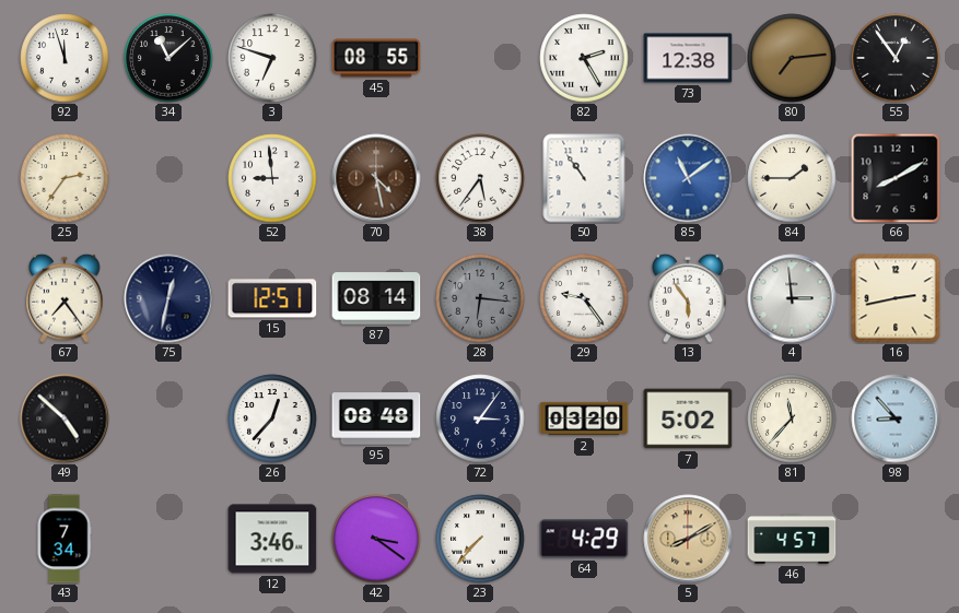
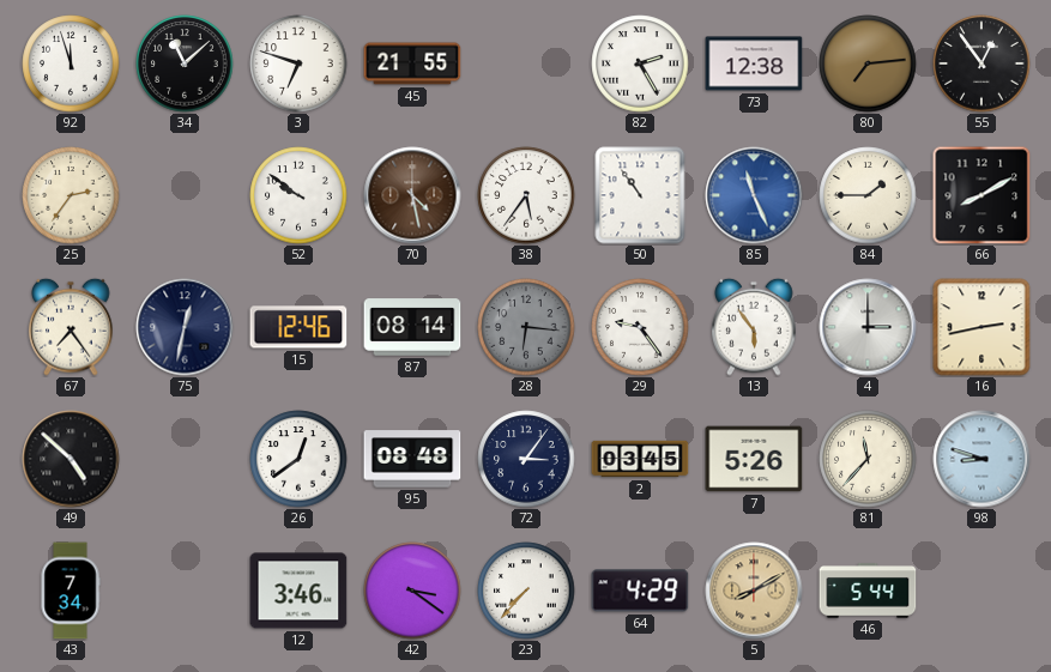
45: 08:55 -> 21:55 (412, 63)
52: 8:59 -> 9:51 (298, 195)
85: 11:09 -> 11:26 (754, 195)
15: 12:51 -> 12:46 (298, 327)
4: 2:59 -> 3:00 (868, 327)
26: 12:37 -> 12:39 (298, 459)
2: 03:20 -> 03:45 (640, 459)
7: 5:02 -> 5:26 (754, 459)
98: 8:53 -> 8:48 (981, 459)
46: 4:57 -> 5:44 (868, 592)
